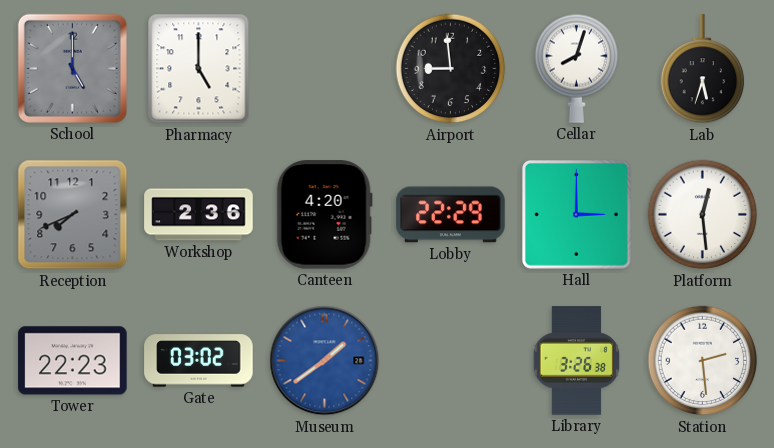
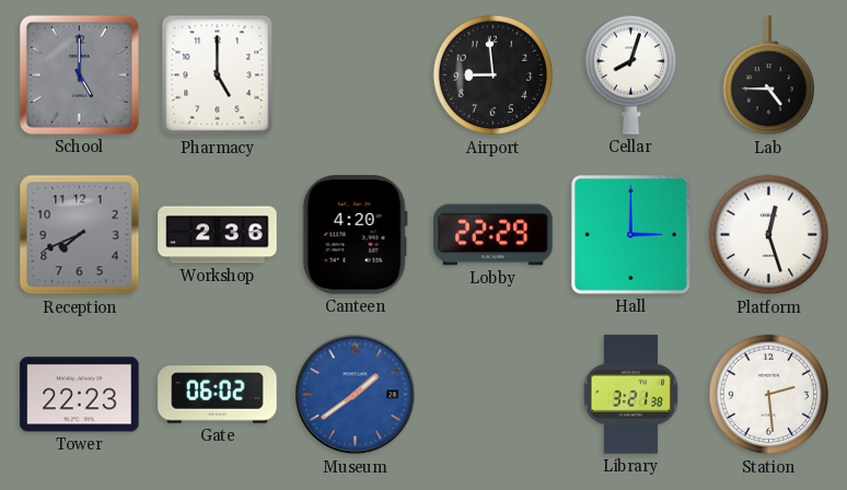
Lab: 5:33 -> 4:45 (769, 75)
Platform: 12:29 -> 12:27 (769, 235)
Gate: 03:02 -> 06:02 (218, 395)
Library: 3:26 -> 3:21 (631, 395)
